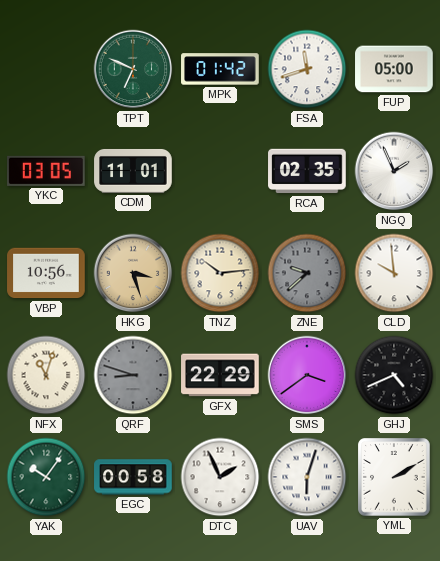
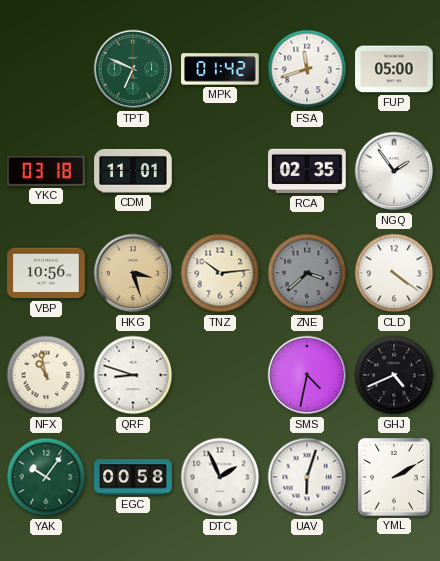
YKC: 03:05 -> 03:18 (47, 171)
NGQ: 1:56 -> 1:54 (394, 171)
ZNE: 9:38 -> 3:38 (307, 273)
CLD: 9:59 -> 4:21 (394, 273)
NFX: 11:03 -> 10:58 (46, 375)
QRF dial: grey -> white (133, 375)
GFX: 22:29 -> none (220, 375)
SMS: 3:39 -> 4:32 (307, 375)
